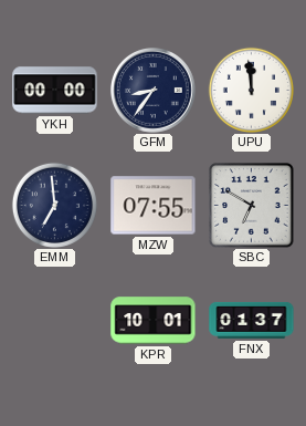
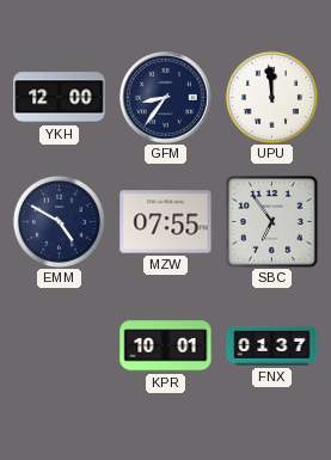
YKH: 00:00 -> 12:00 (60, 98)
EMM: 6:59 -> 4:50 (59, 221)
SBC: 6:50 -> 6:54 (272, 222)
